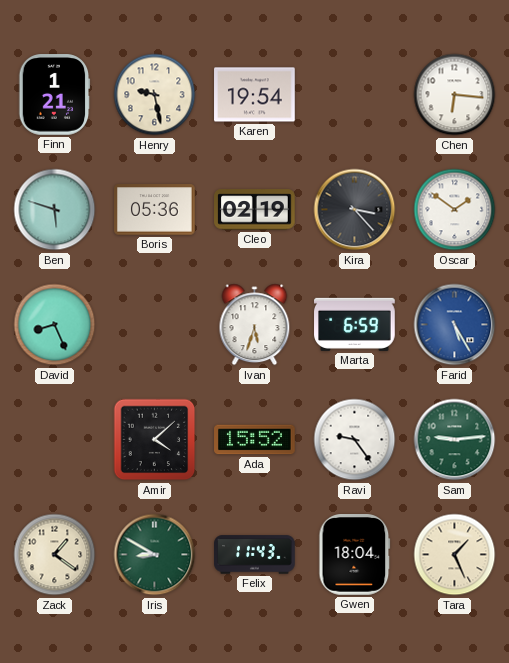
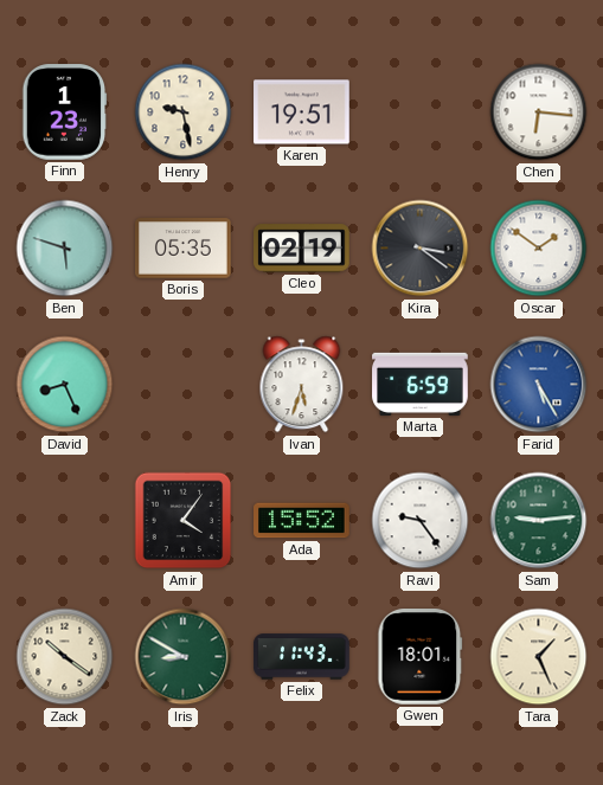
Finn: 1:21 -> 1:23 (65, 112)
Karen: 19:54 -> 19:51 (302, 112)
Boris: 05:36 -> 05:35 (184, 249)
Kira: 3:23 -> 3:21 (421, 249)
Amir: 4:08 -> 4:06 (184, 521)
Zack: 1:21 -> 10:21 (65, 657)
Gwen: 18:04 -> 18:01 (421, 657)
